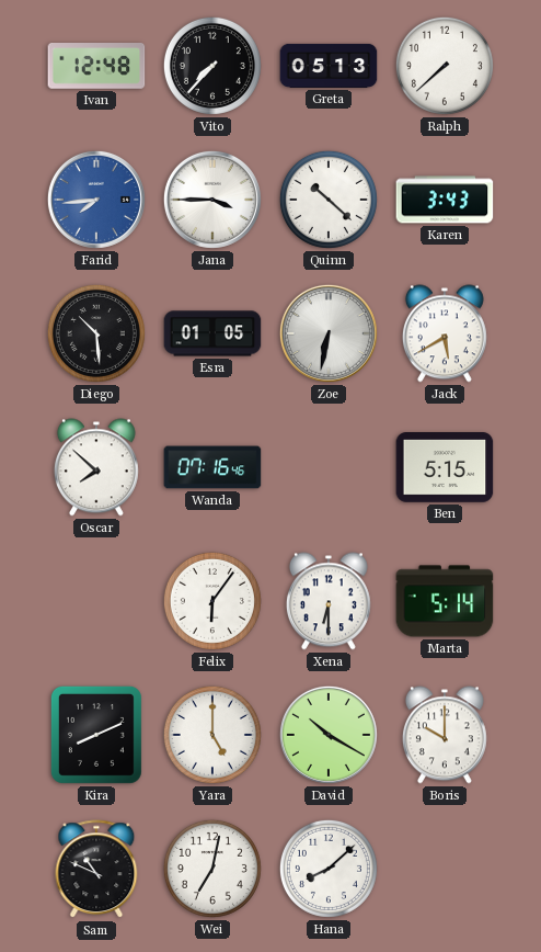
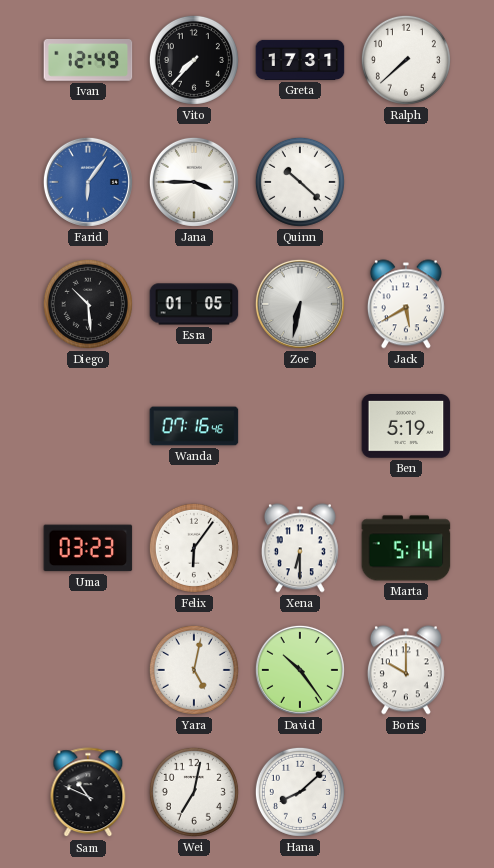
Ivan: 12:48 -> 12:49 (88, 60)
Greta: 05:13 -> 17:31 (300, 60)
Farid: 7:44 -> 6:06 (88, 182)
Karen: 3:43 -> none (445, 200)
Oscar: 7:52 -> none (96, 467)
Ben: 5:15 -> 5:19 (406, 427)
Uma: none -> 03:23 (88, 548)
Kira: 8:11 -> none (96, 735)
Yara: 5:00 -> 5:02 (194, 670)
David: 10:20 -> 10:24 (300, 670)
